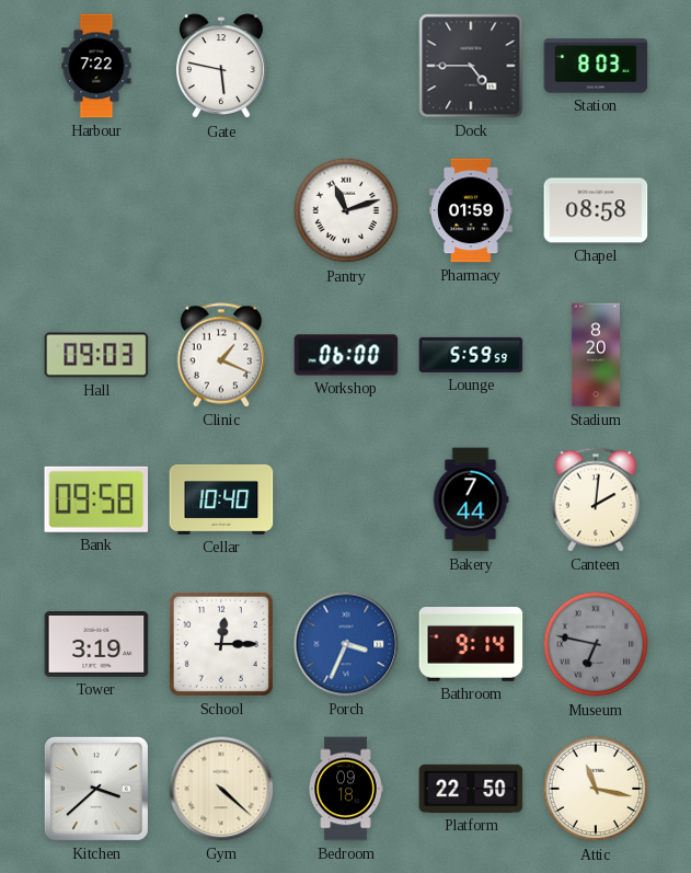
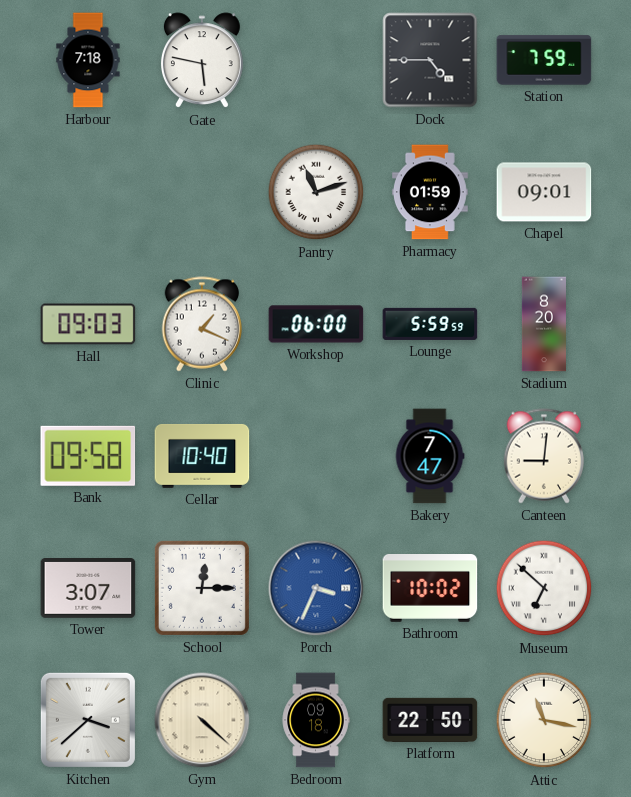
Harbour: 7:22 -> 7:18 (88, 60)
Station: 8:03 -> 7:59 (544, 60)
Chapel: 08:58 -> 09:01 (544, 192)
Bakery: 7:44 -> 7:47 (430, 456)
Canteen: 2:01 -> 9:01 (543, 456)
Tower: 3:19 -> 3:07 (88, 589)
Bathroom: 9:14 -> 10:02 (430, 589)
Museum: 6:47 -> 6:52 (544, 588)
Museum dial: grey -> white (544, 588)
